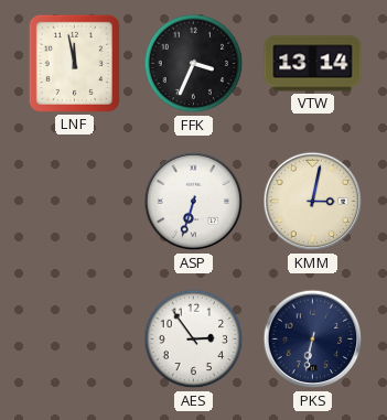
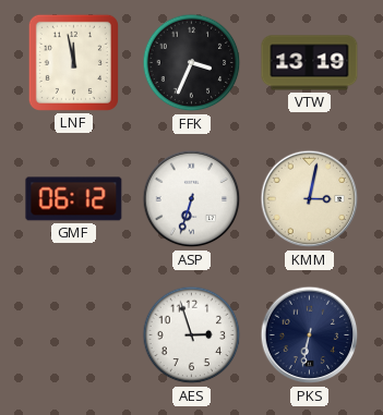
VTW: 13:14 -> 13:19 (310, 63)
GMF: none -> 06:12 (74, 199)
AES: 2:54 -> 2:57 (192, 335)
